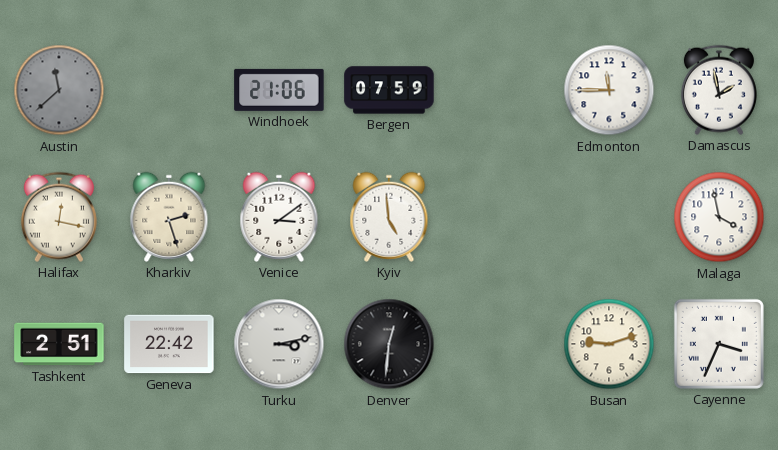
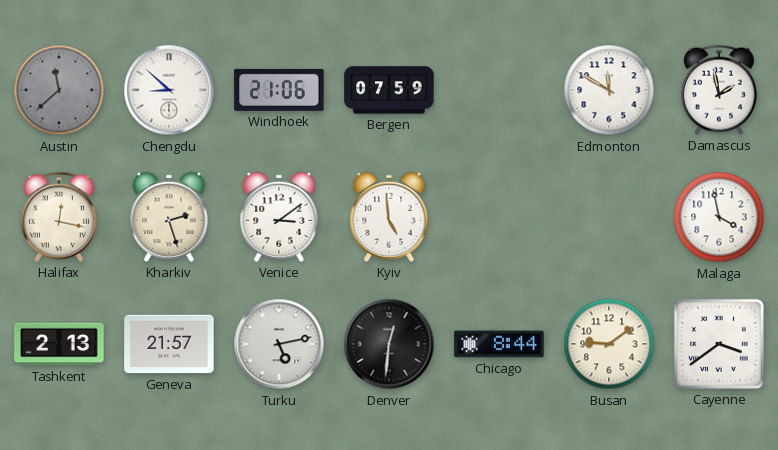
Chengdu: none -> 8:52 (169, 90)
Edmonton: 11:45 -> 11:50 (609, 90)
Tashkent: 2:51 -> 2:13 (59, 344)
Geneva: 22:42 -> 21:57 (169, 344)
Turku: 3:13 -> 5:13 (279, 344)
Chicago: none -> 8:44 (499, 344)
Busan: 9:12 -> 9:09 (609, 344)
Cayenne: 3:34 -> 3:39 (719, 344)
